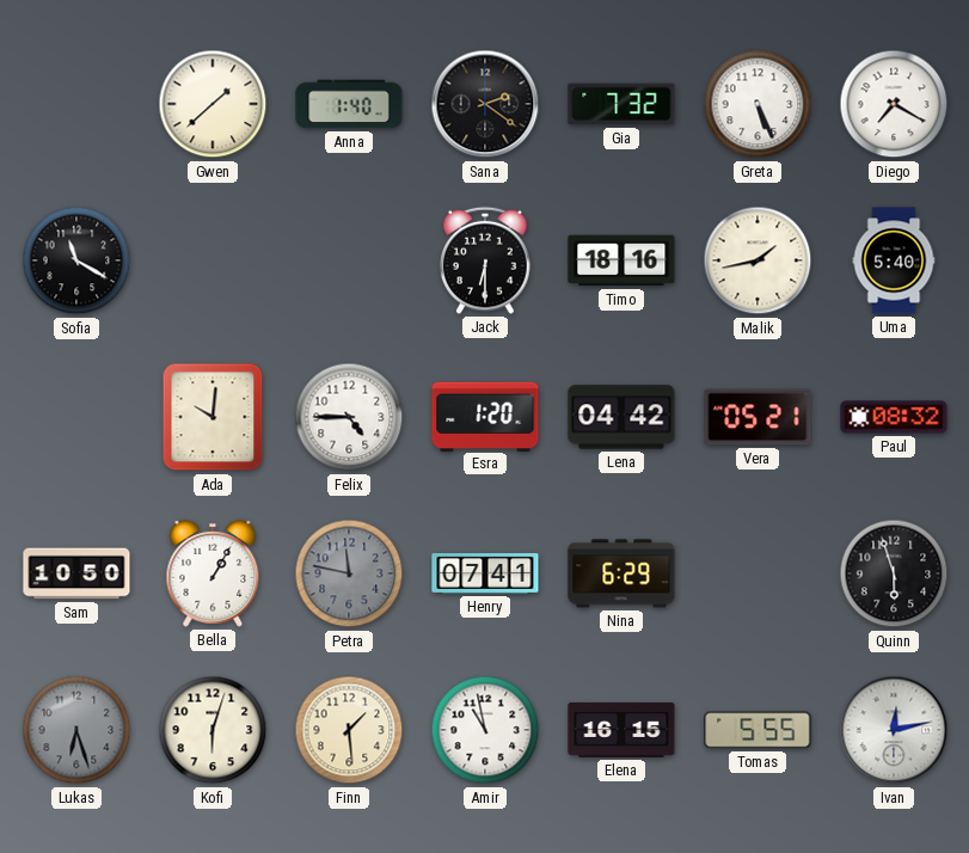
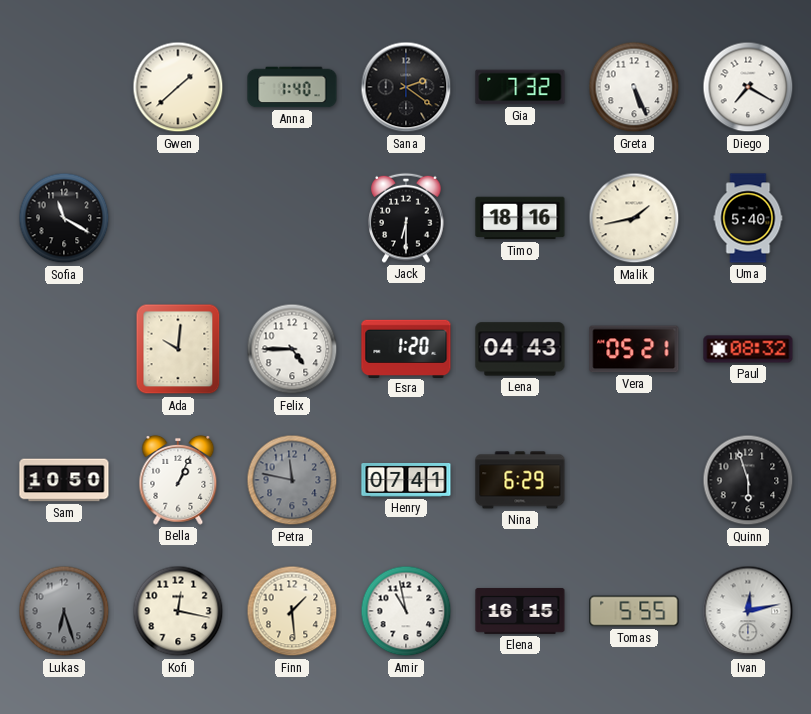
Lena: 04:42 -> 04:43 (520, 349)
Bella: 1:05 -> 1:04 (178, 480)
Kofi: 6:03 -> 12:17 (178, 611)
